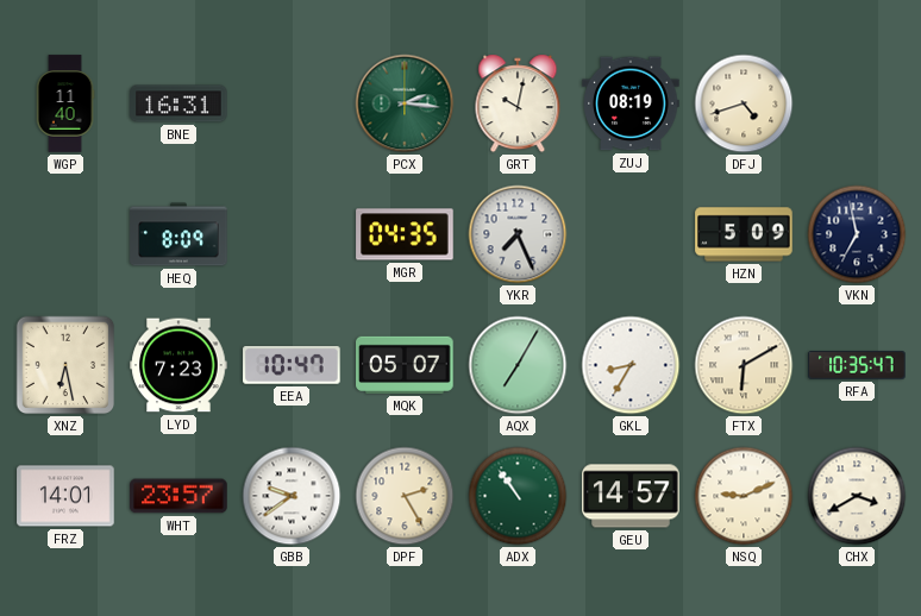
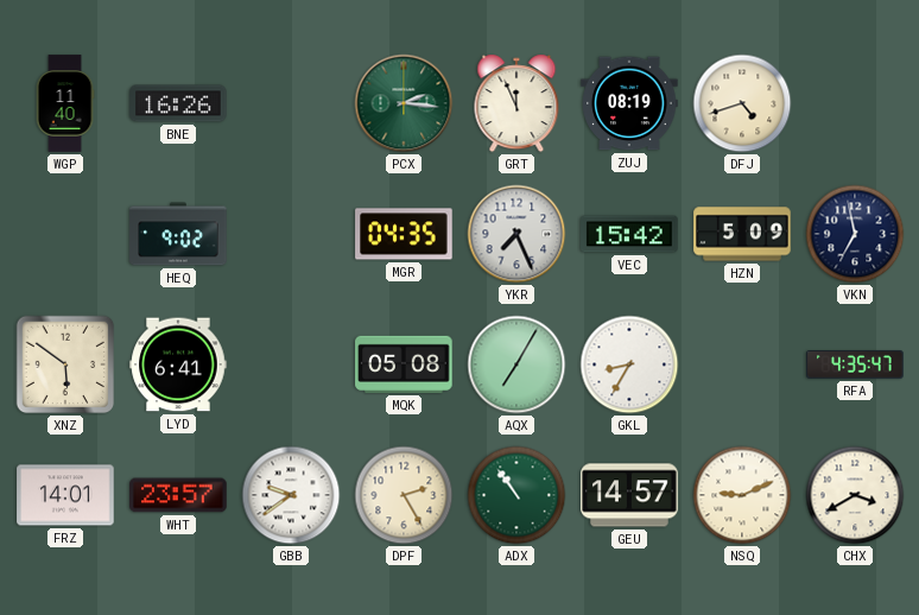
BNE: 16:31 -> 16:26 (178, 103)
GRT: 10:02 -> 11:56 (516, 103)
HEQ: 8:09 -> 9:02 (178, 234)
VEC: none -> 15:42 (629, 234)
XNZ: 6:28 -> 5:51 (65, 364)
LYD: 7:23 -> 6:41 (178, 364)
EEA: 10:47 -> none (292, 365)
MQK: 05:07 -> 05:08 (404, 364)
FTX: 6:10 -> none (744, 365)
RFA: 10:35 -> 4:35 (855, 364)
